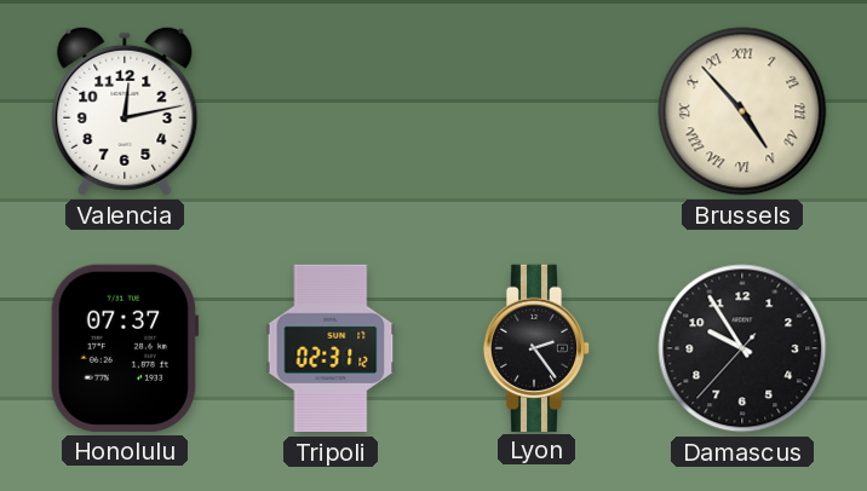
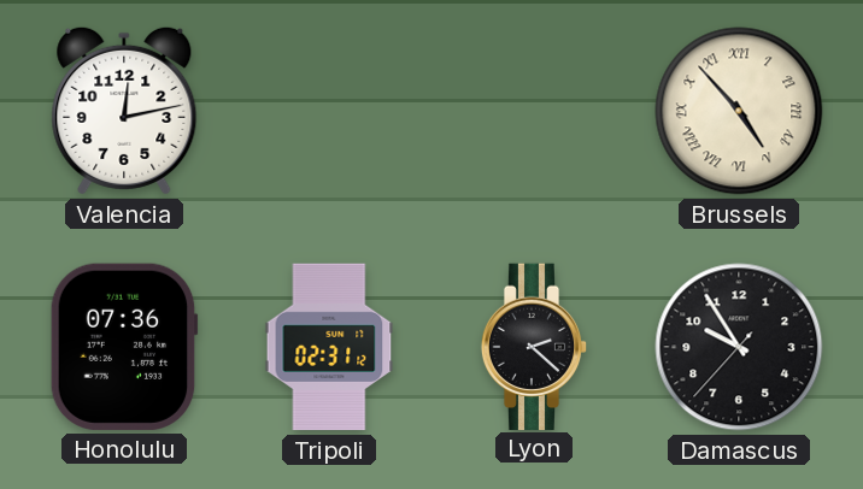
Honolulu: 07:37 -> 07:36 (124, 347)
Lyon: 2:24 -> 2:22 (534, 346)
